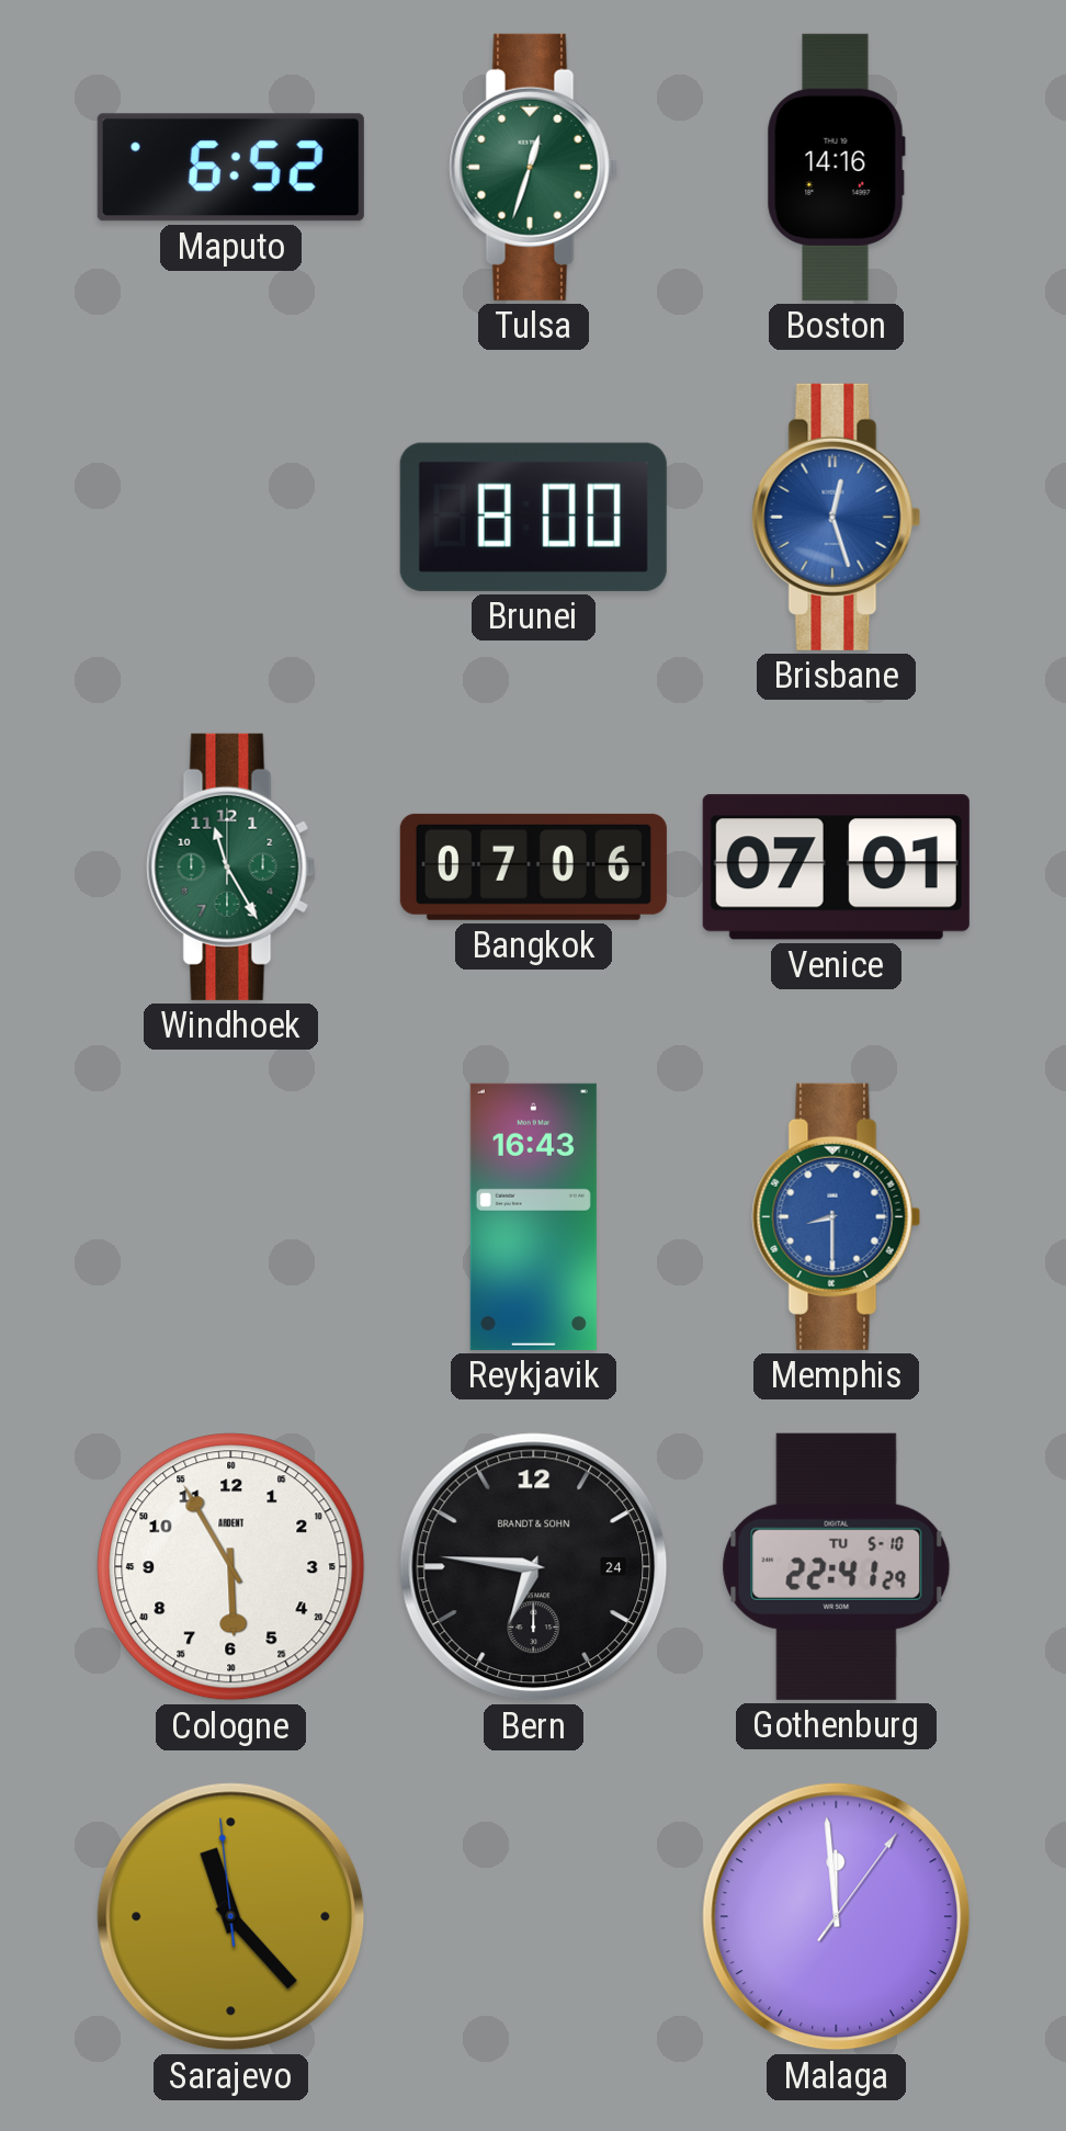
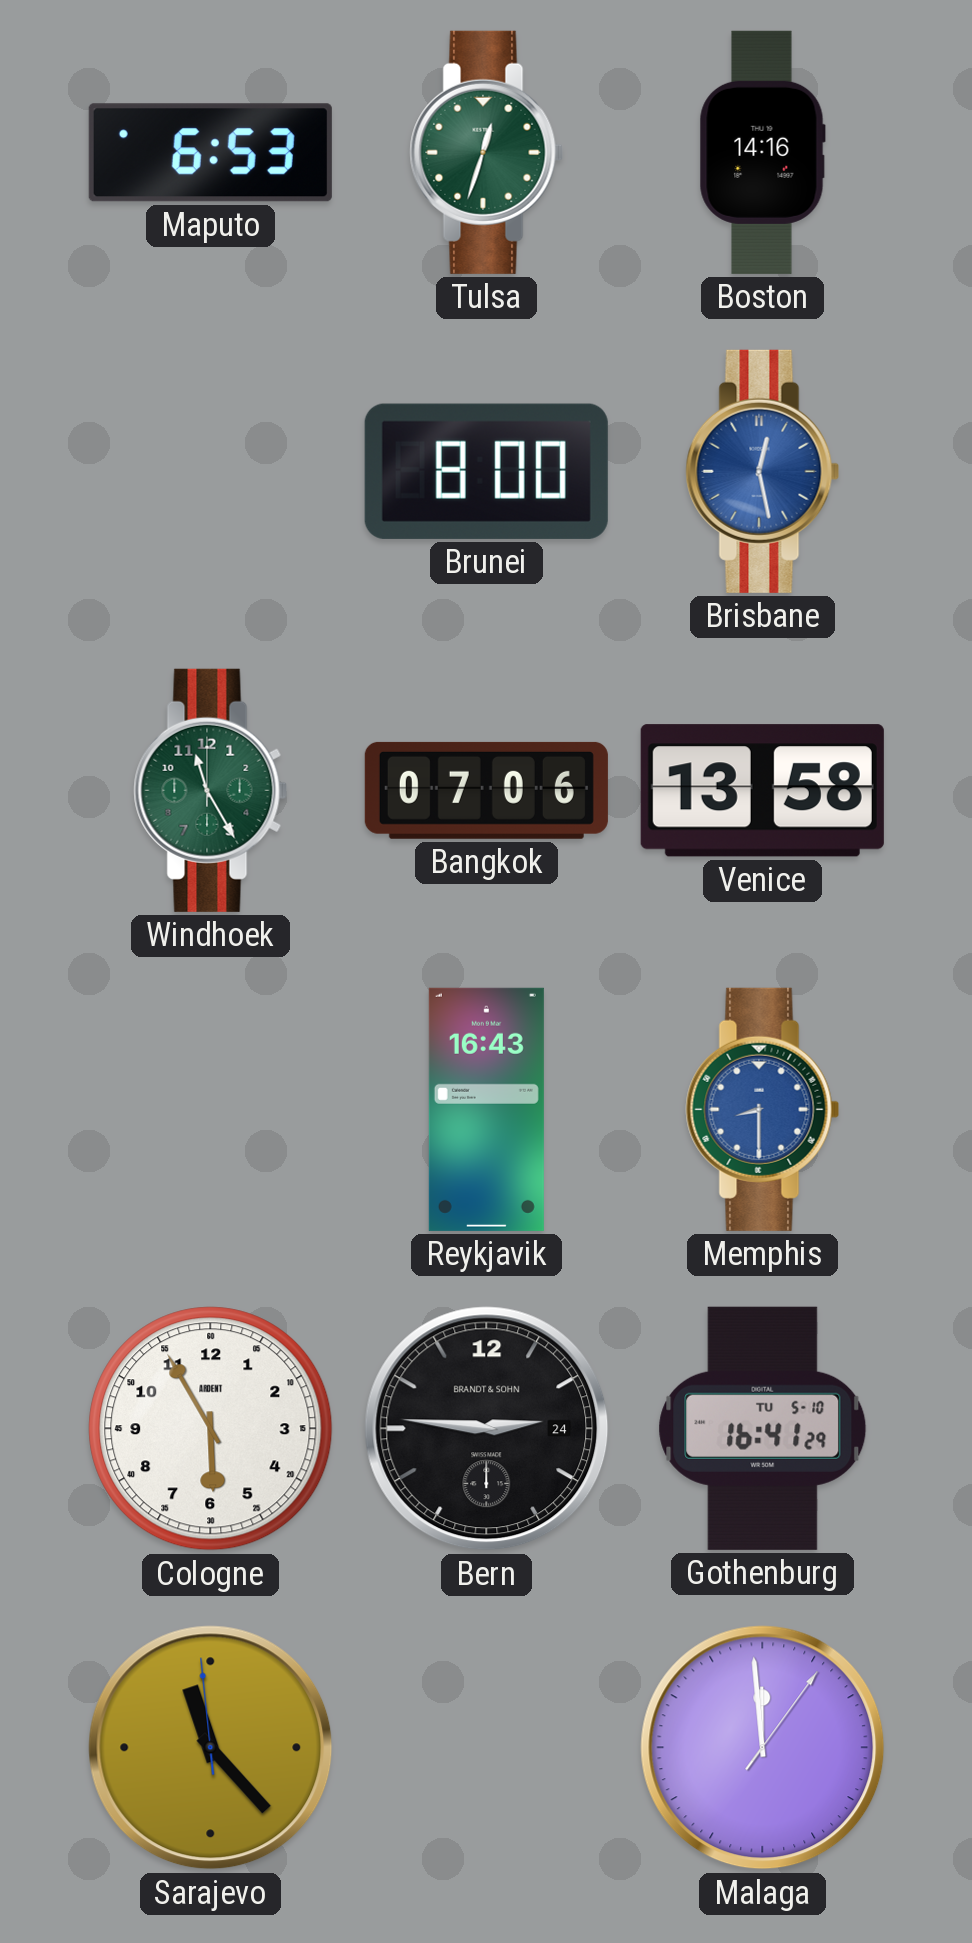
Maputo: 6:52 -> 6:53 (210, 153)
Brisbane: 12:27 -> 12:28 (763, 471)
Venice: 07:01 -> 13:58 (762, 791)
Bern: 6:46 -> 2:46 (487, 1429)
Gothenburg: 22:41 -> 16:41 (763, 1428)
